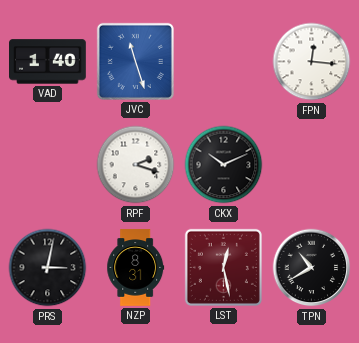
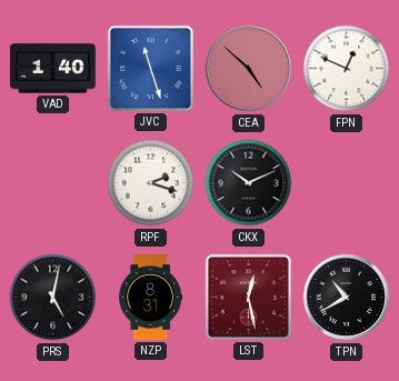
CEA: none -> 4:52 (249, 69)
FPN: 12:16 -> 12:49 (347, 69)
PRS: 3:02 -> 5:02 (53, 298)
